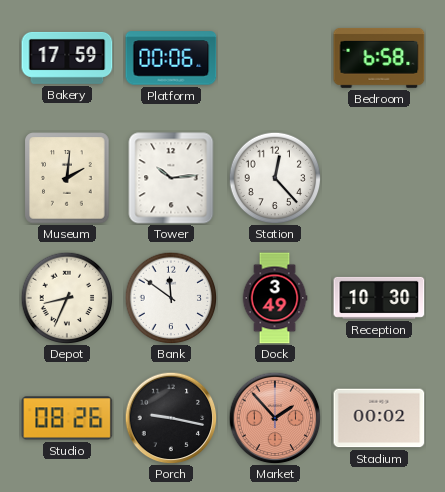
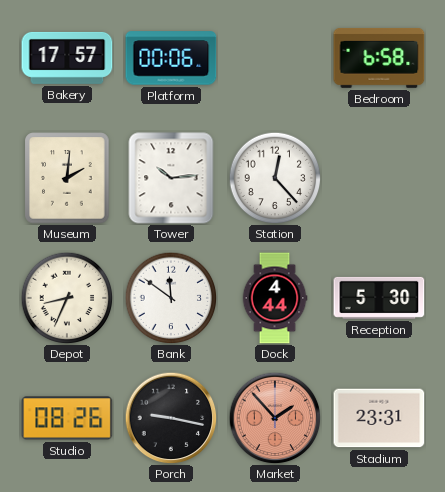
Bakery: 17:59 -> 17:57 (67, 58)
Dock: 3:49 -> 4:44 (275, 298)
Reception: 10:30 -> 5:30 (379, 298)
Stadium: 00:02 -> 23:31 (379, 418)
